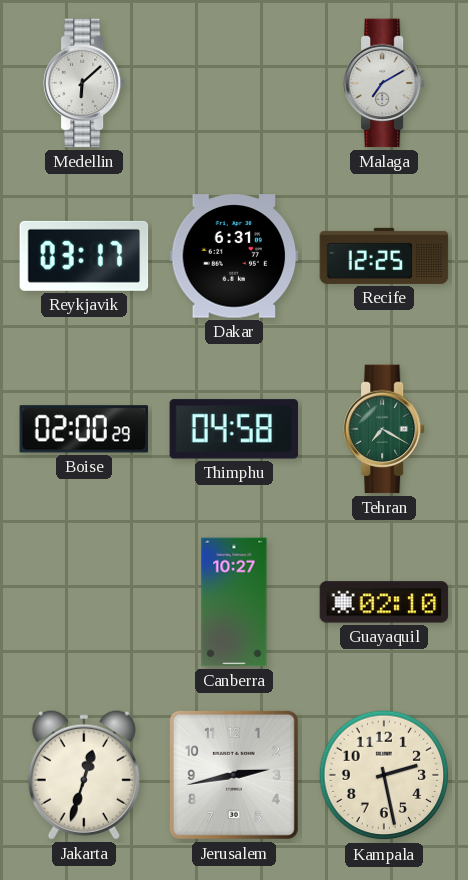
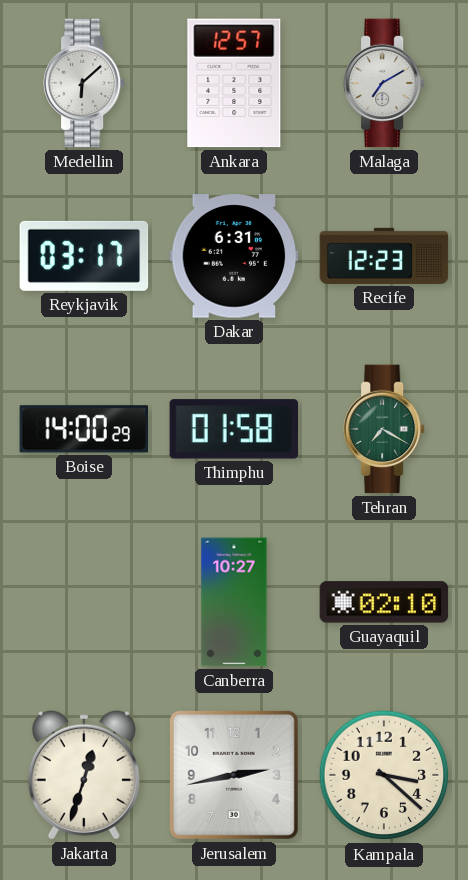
Ankara: none -> 12:57 (234, 83)
Recife: 12:25 -> 12:23 (384, 256)
Boise: 02:00 -> 14:00 (84, 429)
Thimphu: 04:58 -> 01:58 (234, 429)
Kampala: 2:28 -> 3:22 (384, 775)
